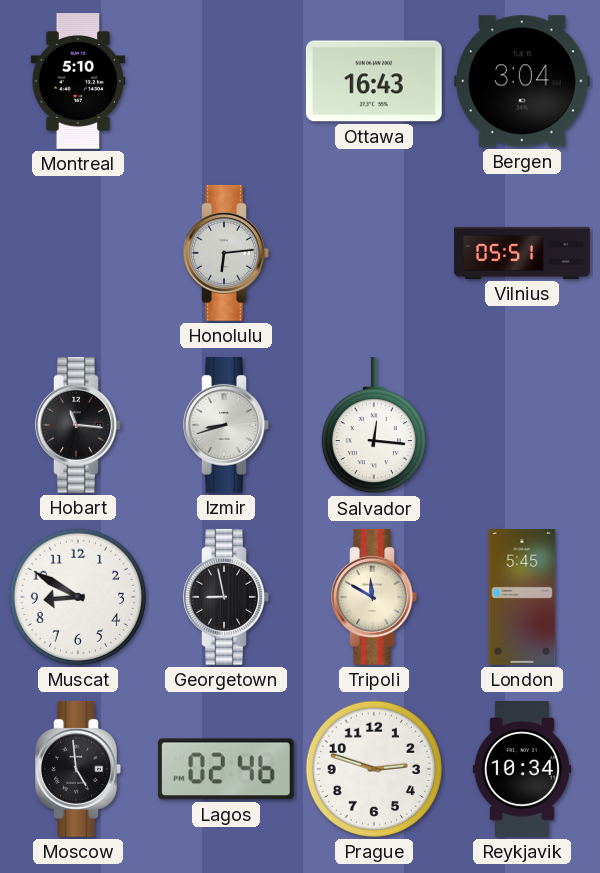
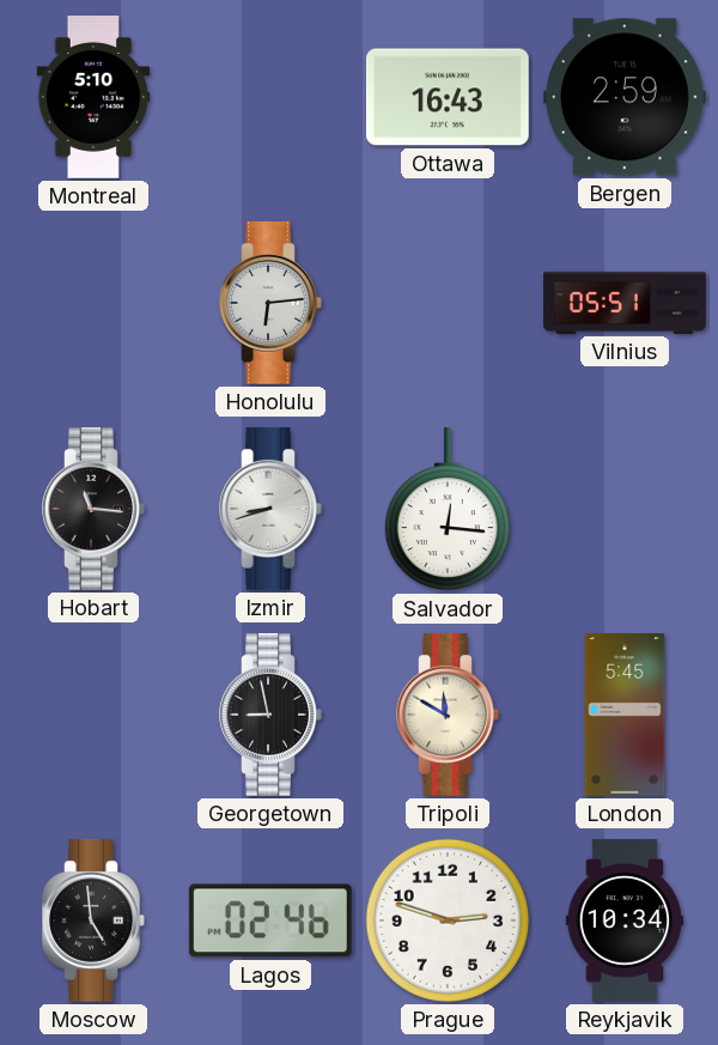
Bergen: 3:04 -> 2:59 (625, 97)
Muscat: 8:50 -> none (78, 597)
